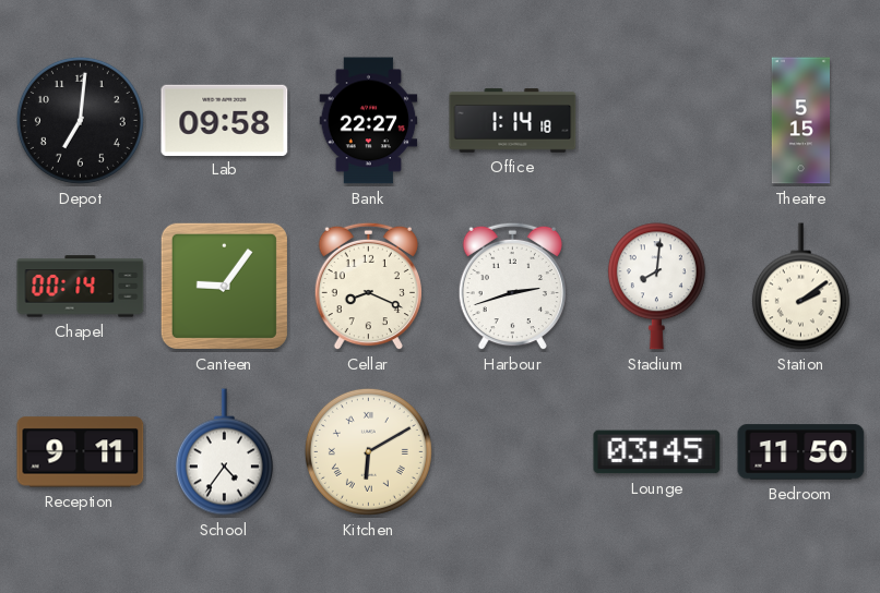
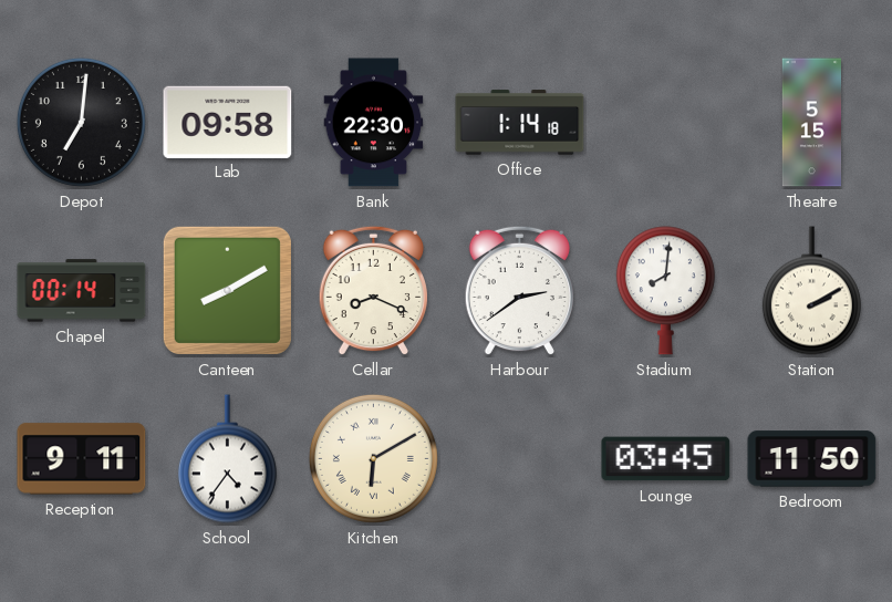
Bank: 22:27 -> 22:30 (374, 123)
Canteen: 9:06 -> 8:10 (227, 290)
Harbour: 2:42 -> 2:39 (519, 291)
Station: 2:09 -> 2:10 (811, 291)
